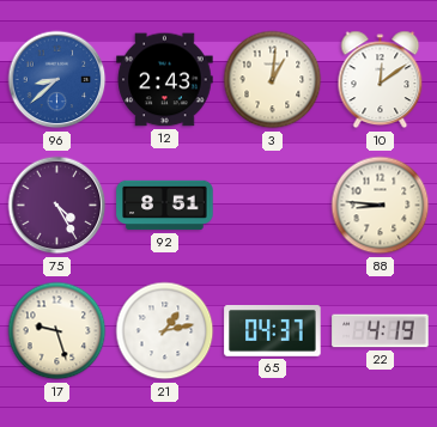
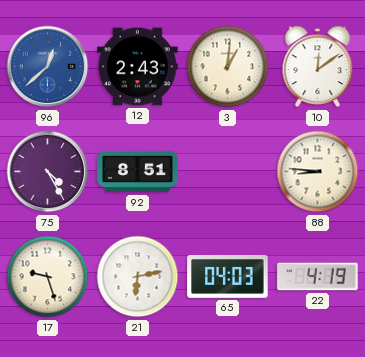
96: 8:38 -> 12:38 (48, 67)
21: 1:13 -> 6:13 (138, 277)
65: 04:37 -> 04:03 (228, 277)
